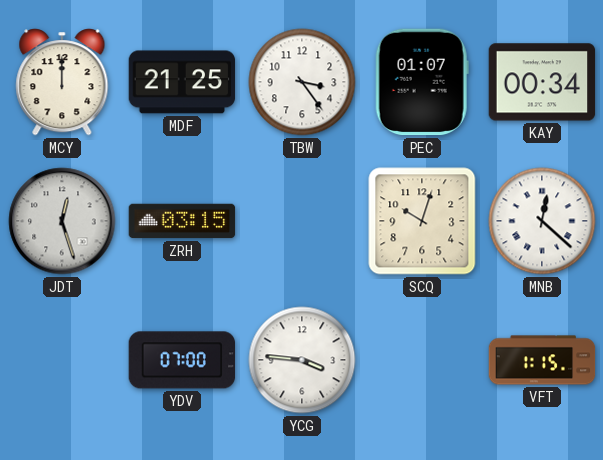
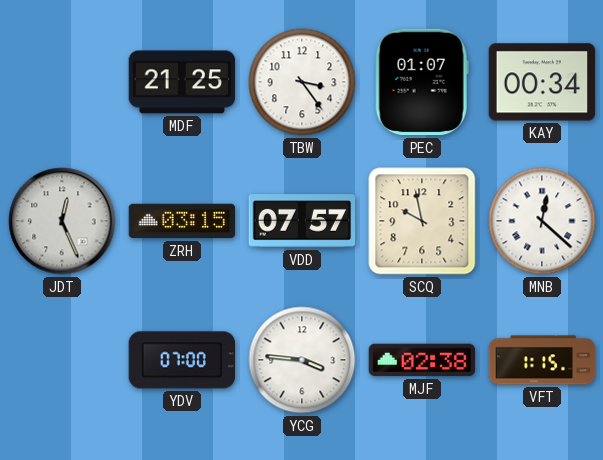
MCY: 12:00 -> none (62, 82)
JDT: 12:27 -> 12:26 (62, 221)
VDD: none -> 07:57 (302, 221)
SCQ: 10:03 -> 9:58 (422, 221)
MJF: none -> 02:38 (422, 360)
